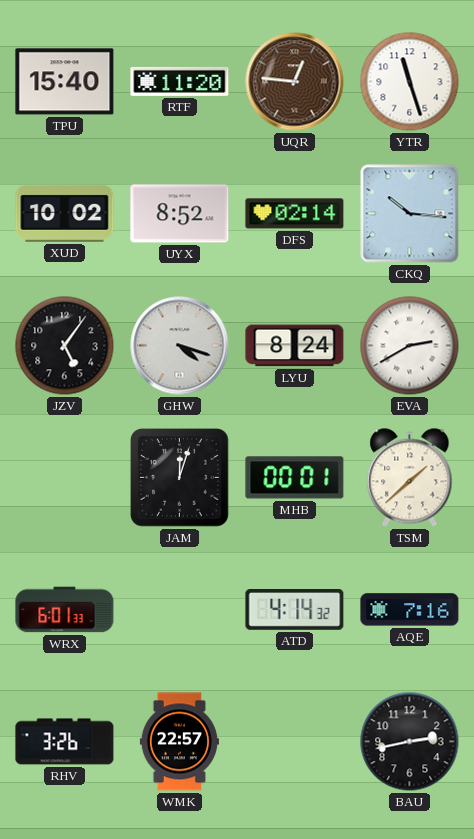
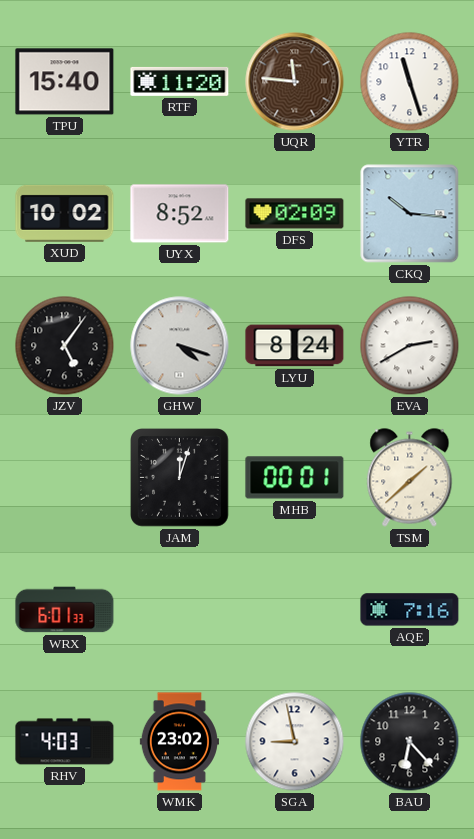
UQR: 12:46 -> 11:46 (295, 82)
DFS: 02:14 -> 02:09 (295, 214)
ATD: 4:14 -> none (295, 610)
RHV: 3:26 -> 4:03 (65, 742)
WMK: 22:57 -> 23:02 (179, 742)
SGA: none -> 8:58 (295, 742)
BAU: 2:43 -> 6:23 (410, 742)
